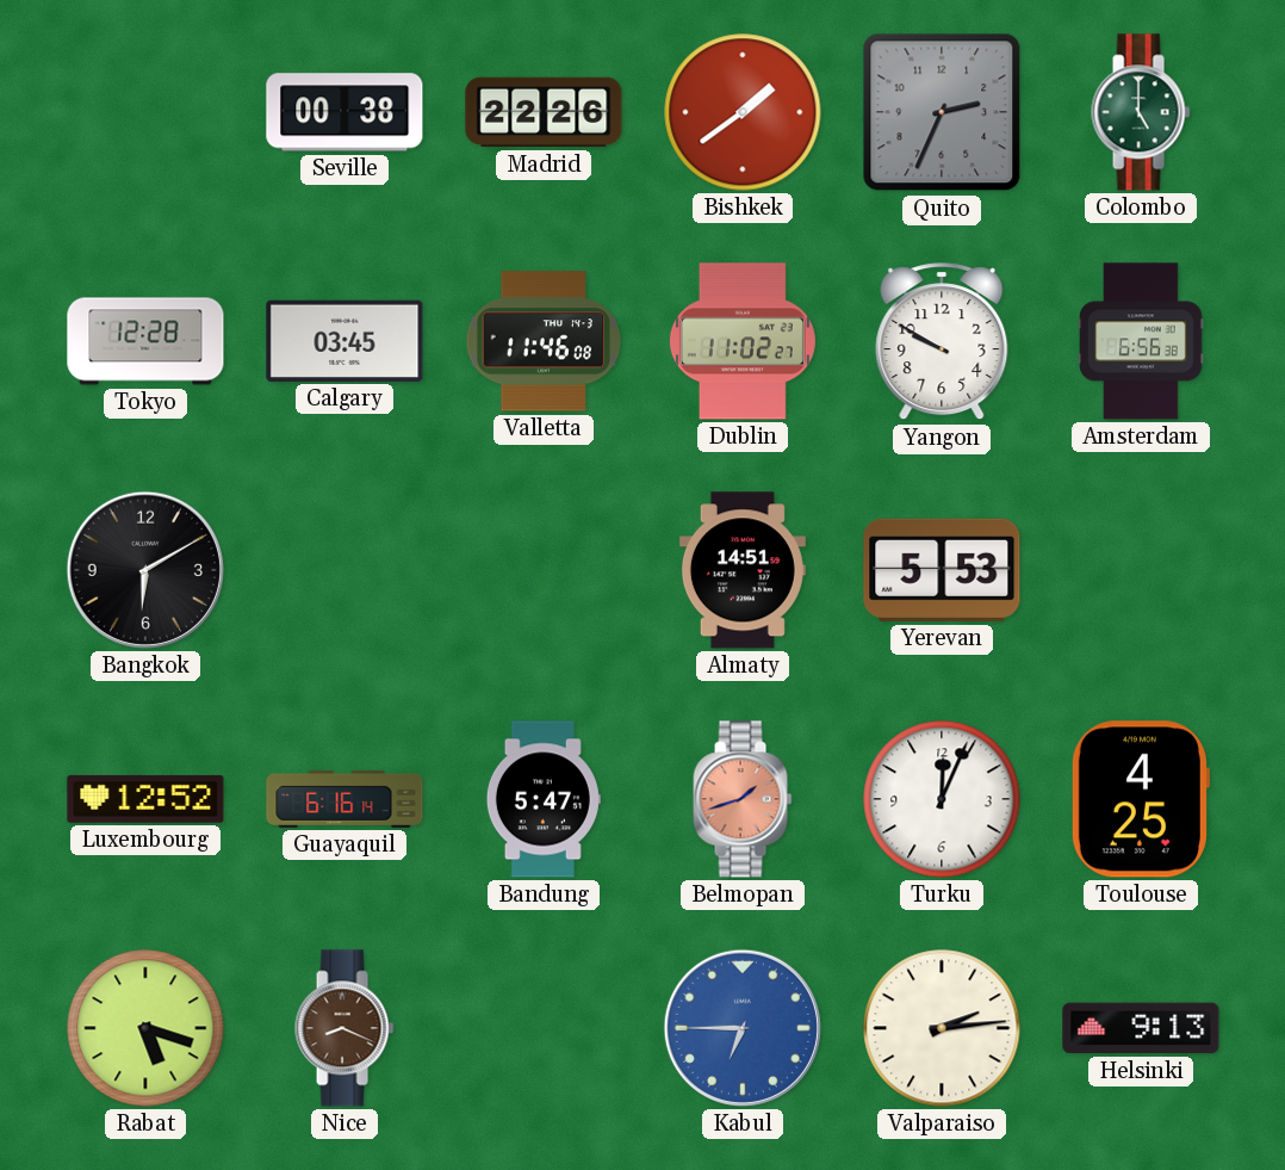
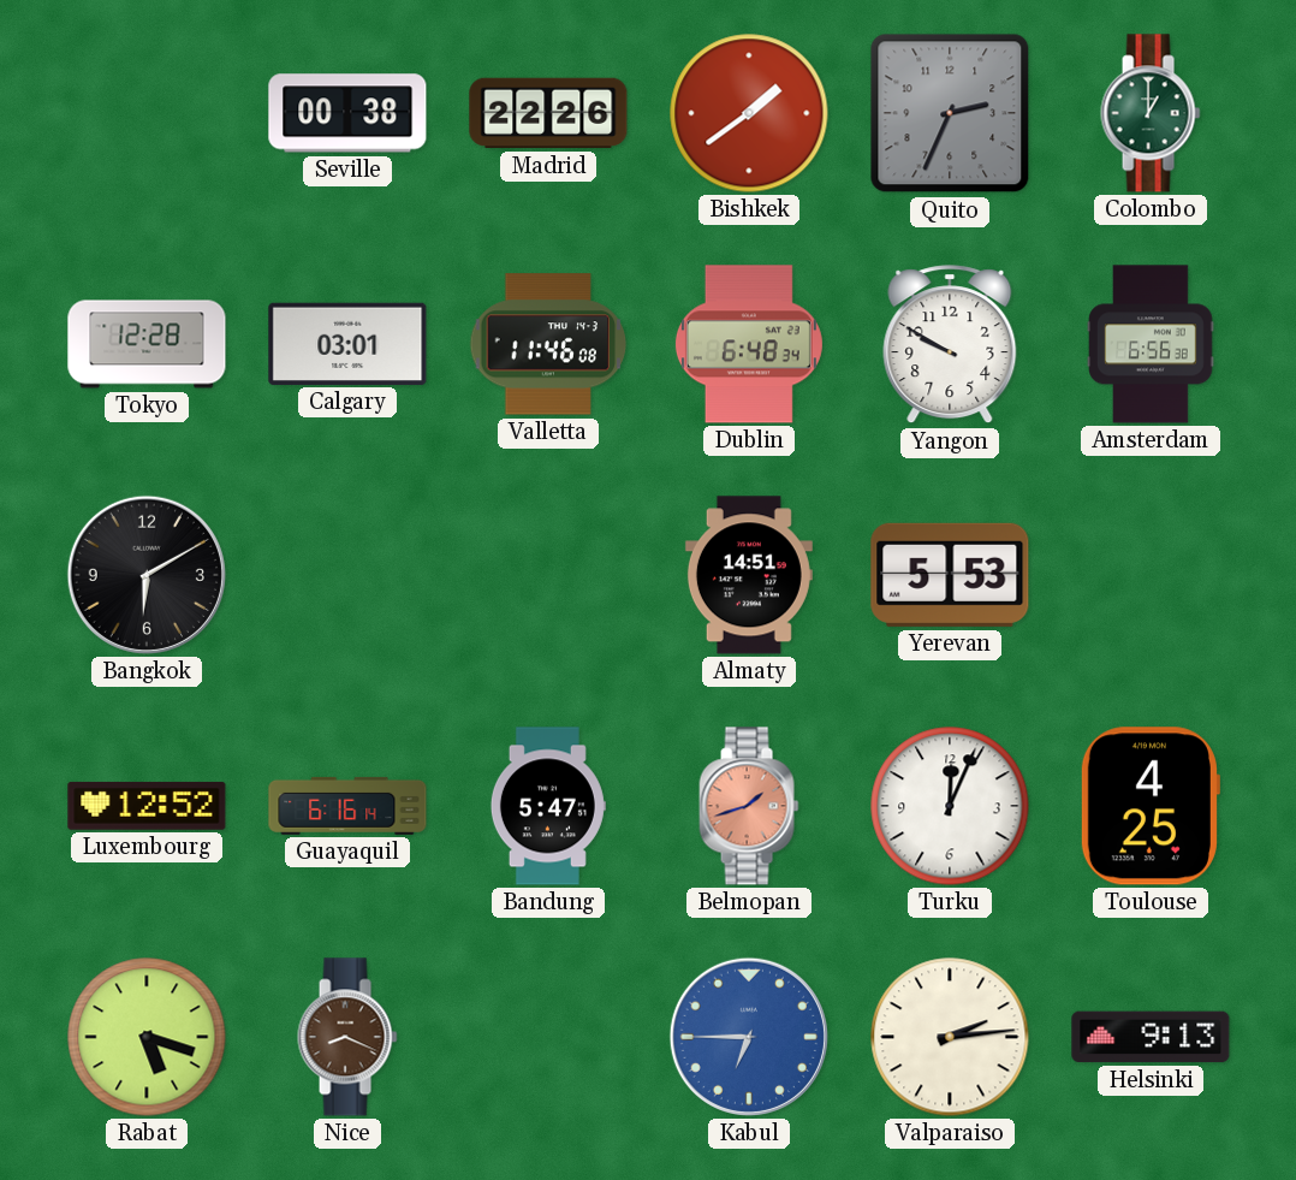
Colombo: 5:00 -> 1:00 (1151, 113)
Calgary: 03:45 -> 03:01 (347, 344)
Dublin: 11:02 -> 6:48 (749, 344)
